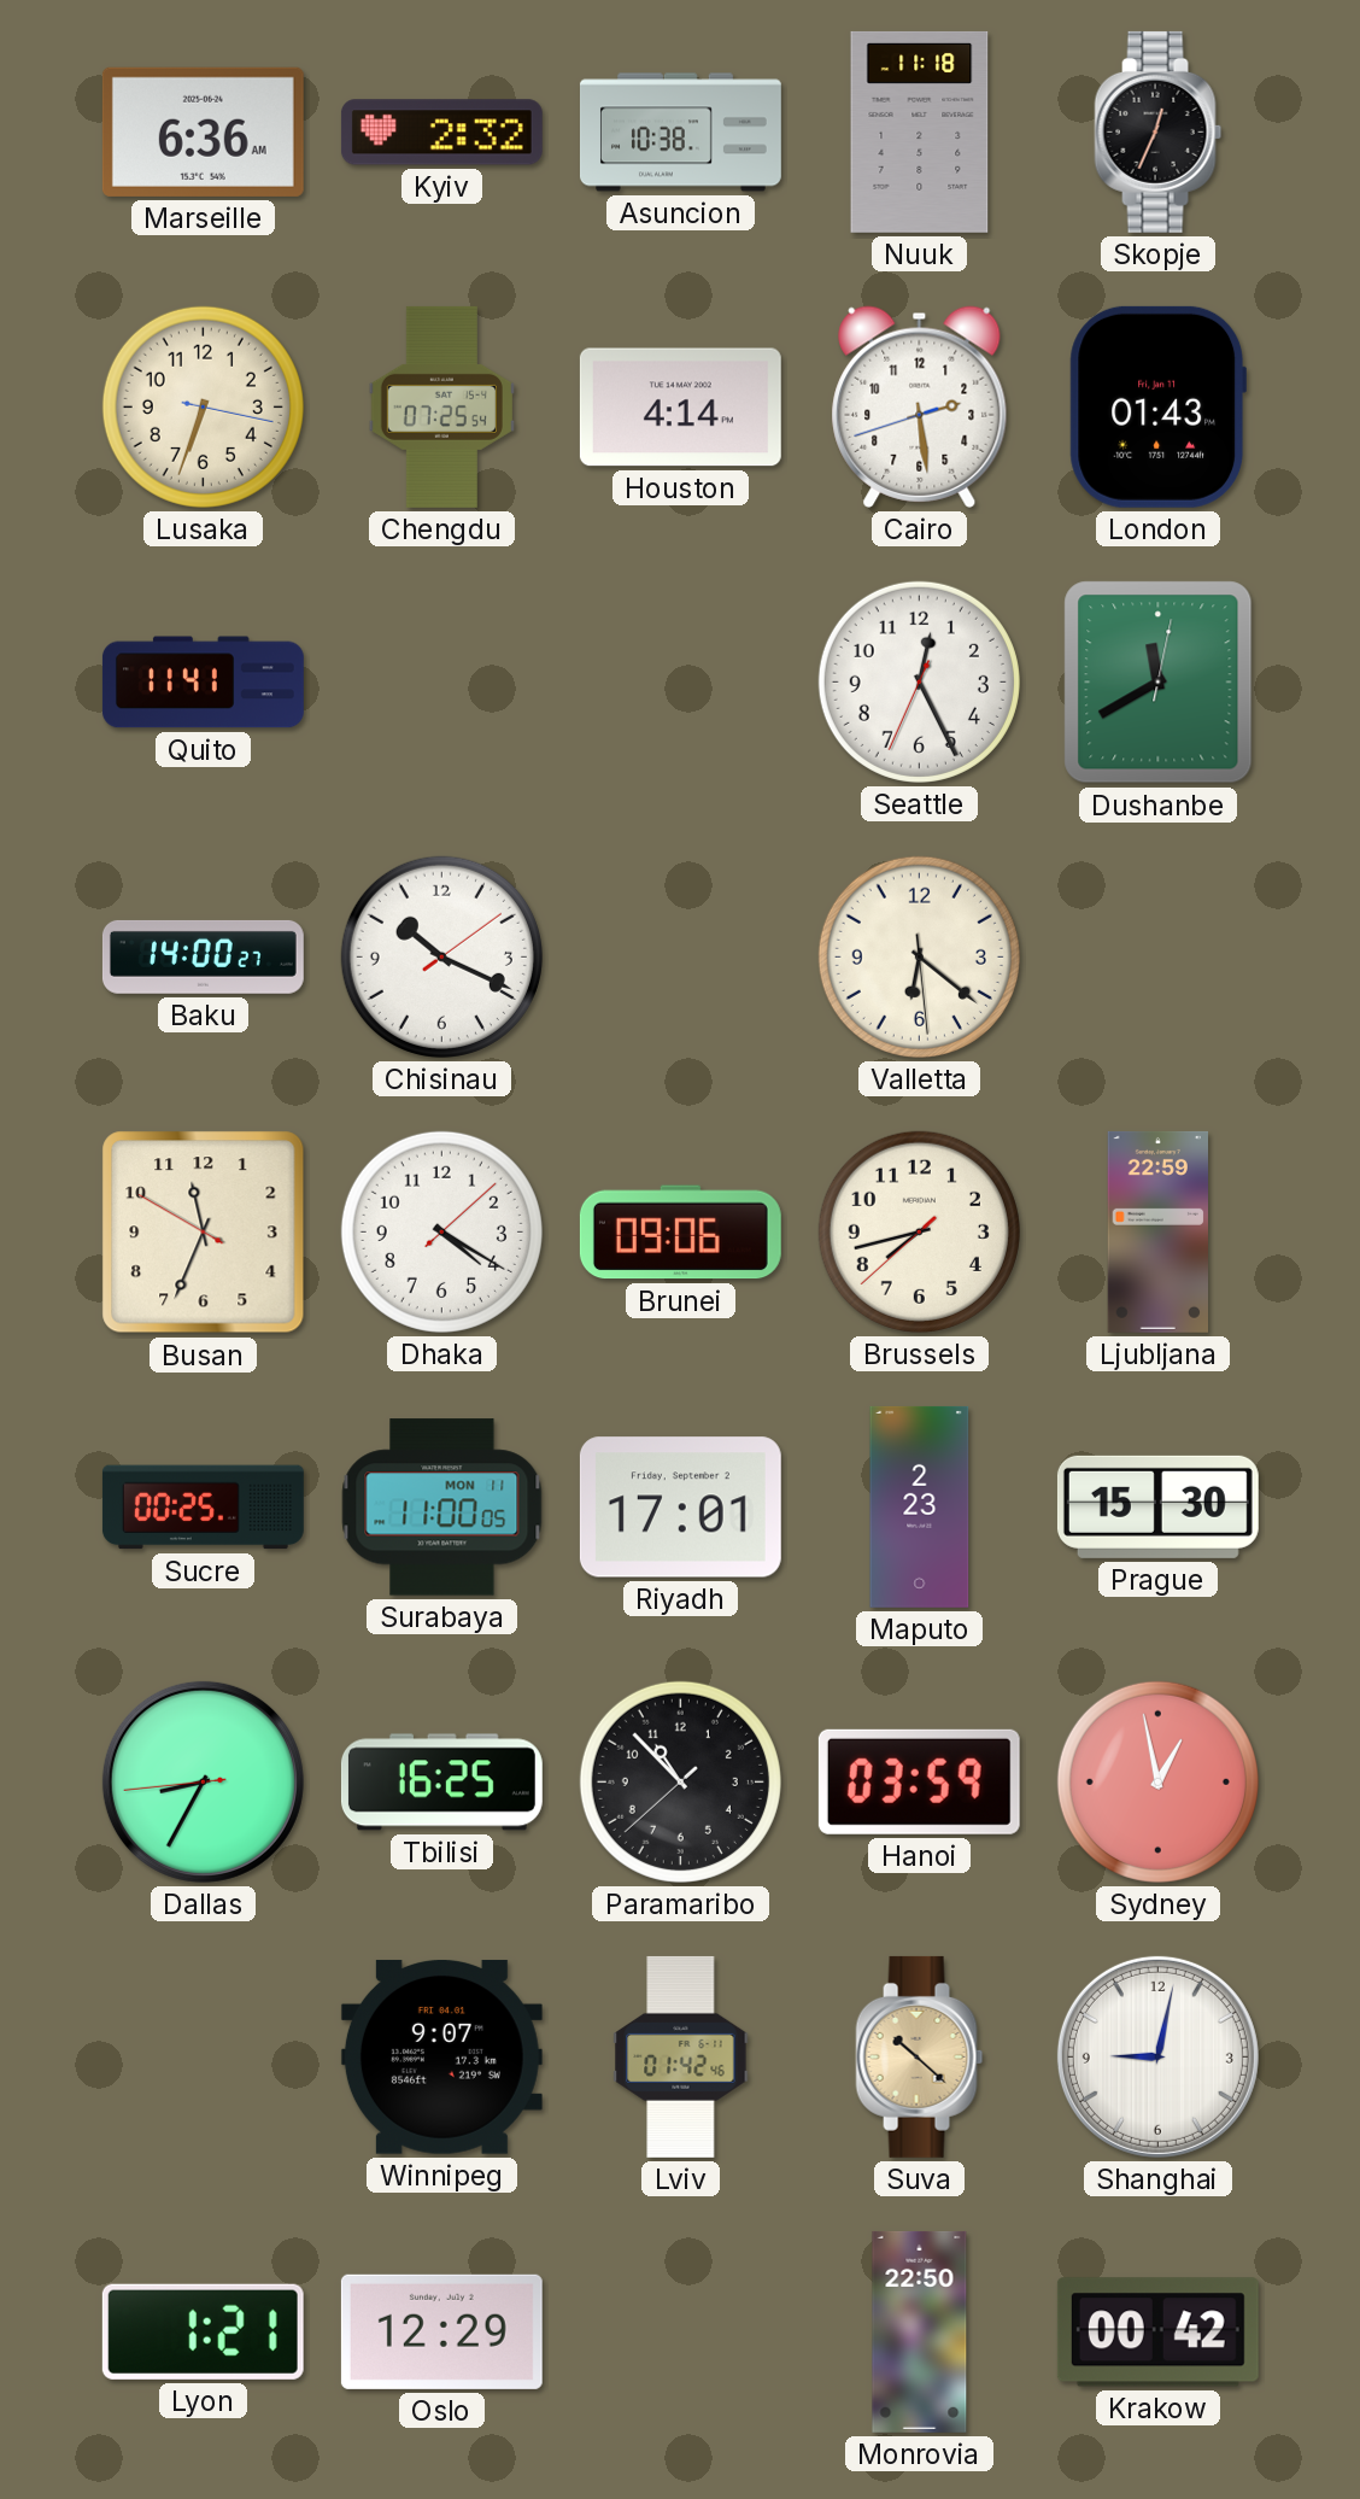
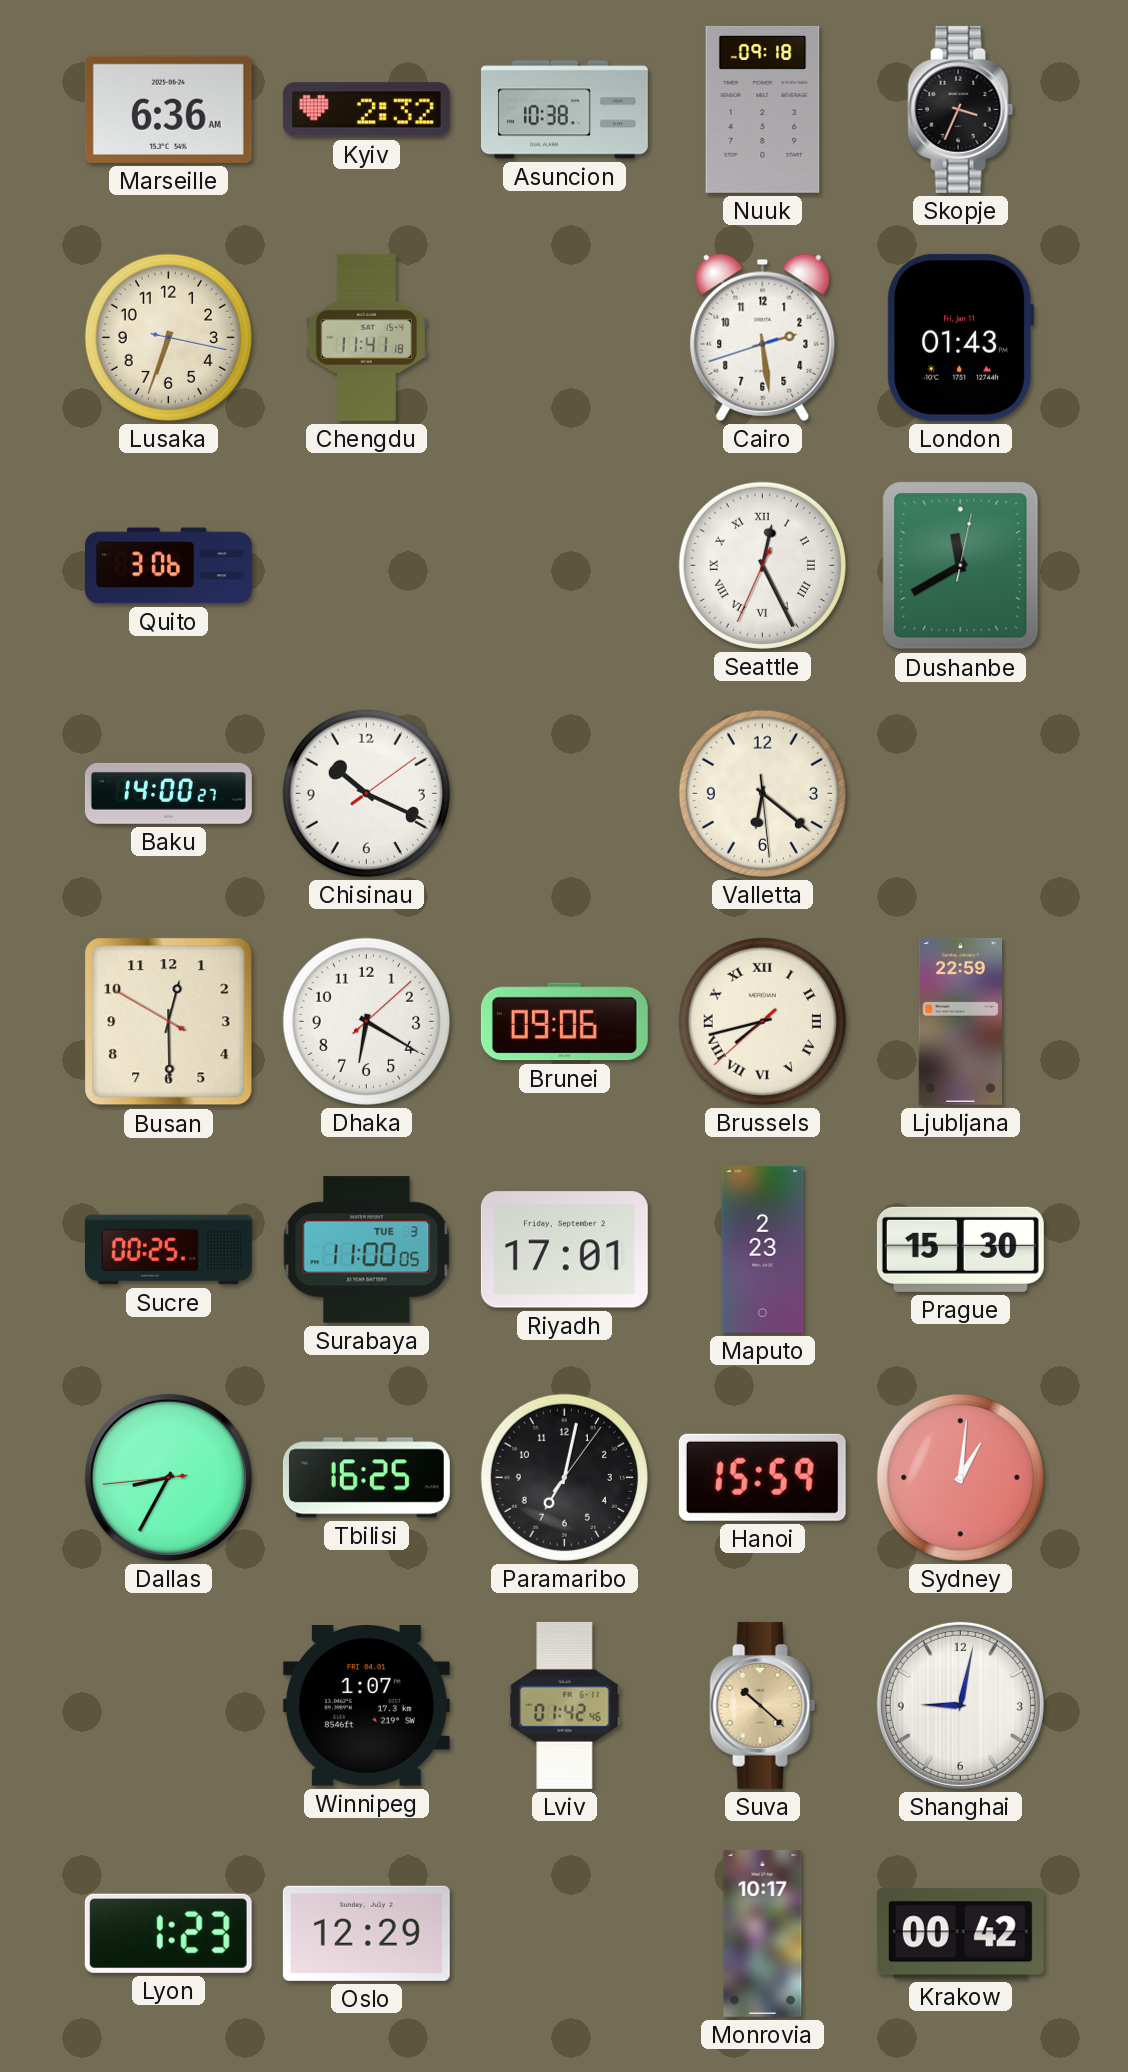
Nuuk: 11:18 -> 09:18 (763, 109)
Skopje: 12:34 -> 3:34 (961, 109)
Chengdu: 07:25 -> 11:41 (366, 337)
Houston: 4:14 -> none (680, 408)
Quito: 11:41 -> 3:06 (168, 566)
Seattle numerals: Arabic -> Roman (762, 565)
Busan: 11:33 -> 12:29 (169, 1022)
Dhaka: 4:20 -> 6:20 (366, 1021)
Brussels numerals: Arabic -> Roman (762, 1021)
Surabaya date: MON 11 -> TUE 3 (367, 1250)
Paramaribo: 10:52 -> 7:02 (564, 1477)
Hanoi: 03:59 -> 15:59 (762, 1477)
Sydney: 12:58 -> 1:01 (960, 1477)
Winnipeg: 9:07 -> 1:07 (366, 1705)
Lyon: 1:21 -> 1:23 (168, 1933)
Monrovia: 22:50 -> 10:17 (763, 1933)
